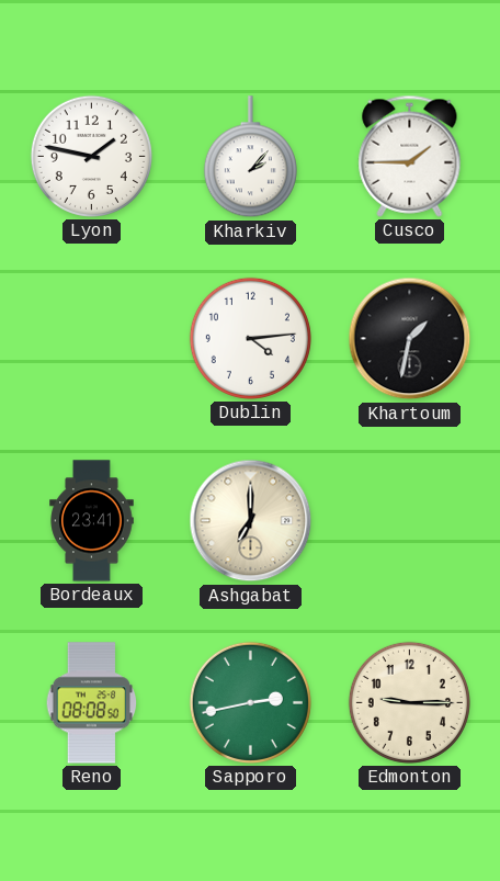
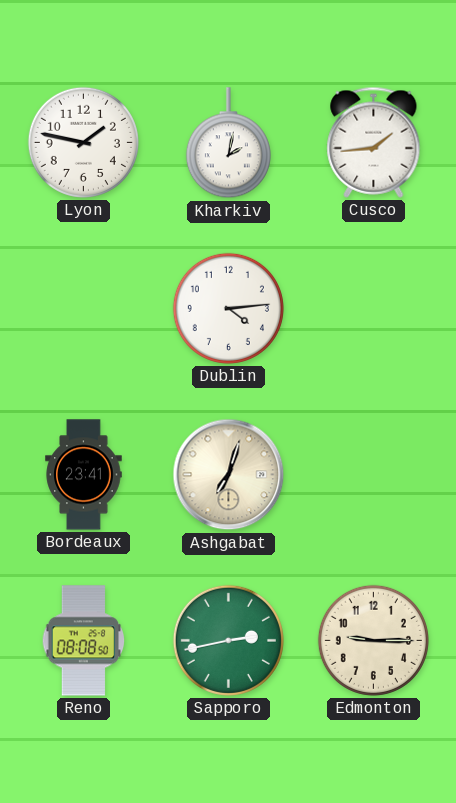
Kharkiv: 2:07 -> 2:02 (228, 143)
Cusco: 1:45 -> 1:44 (374, 142)
Khartoum: 1:32 -> none (410, 339)
Ashgabat: 7:00 -> 7:03 (229, 475)
